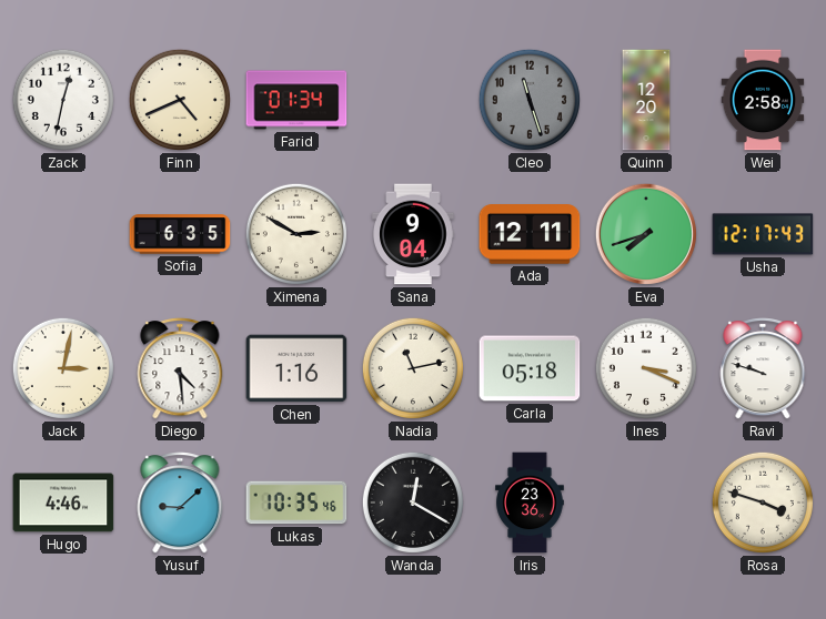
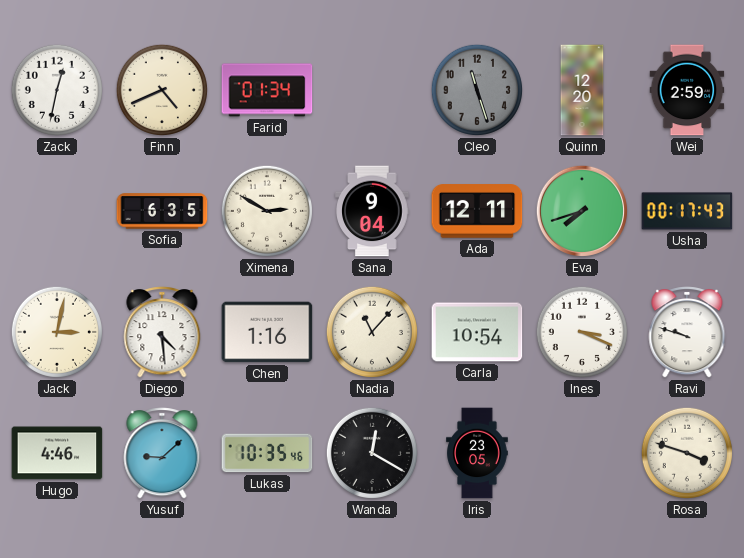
Wei: 2:58 -> 2:59 (687, 90)
Usha: 12:17 -> 00:17 (687, 211)
Nadia: 11:13 -> 11:07 (372, 332)
Carla: 05:18 -> 10:54 (477, 332)
Iris: 23:36 -> 23:05 (477, 453)
